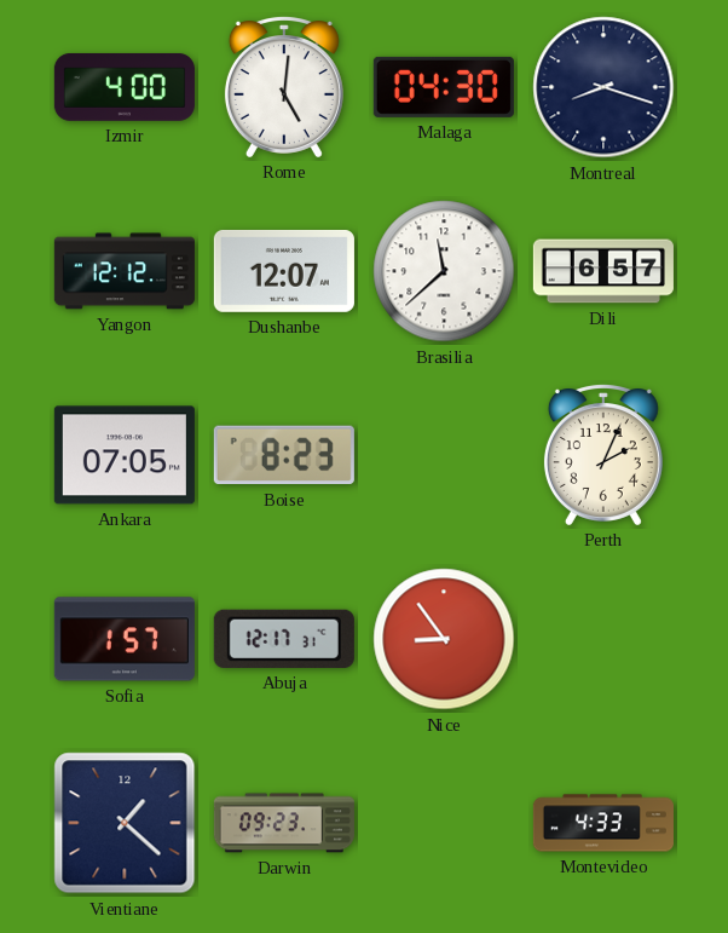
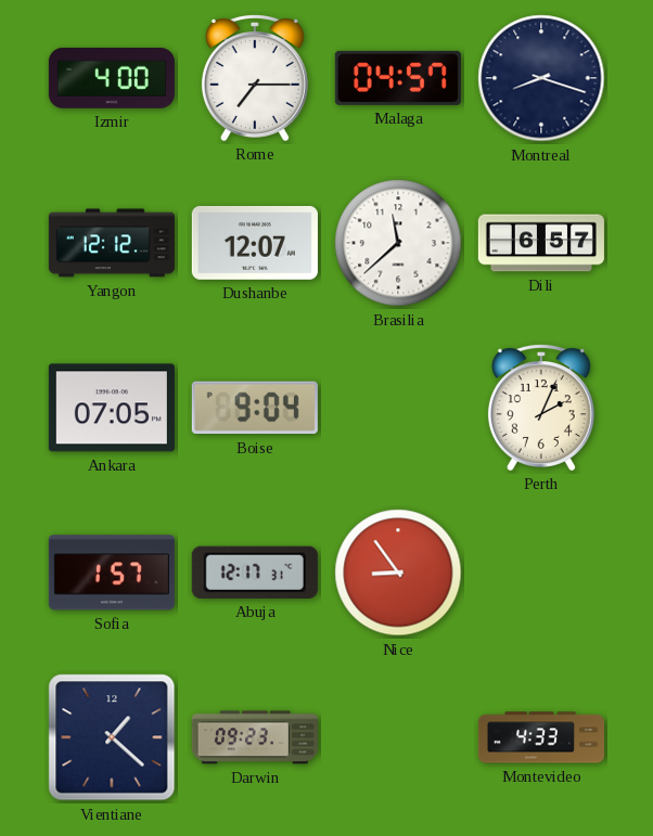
Rome: 5:01 -> 7:15 (255, 78)
Malaga: 04:30 -> 04:57 (398, 78)
Boise: 8:23 -> 9:04 (255, 408)
